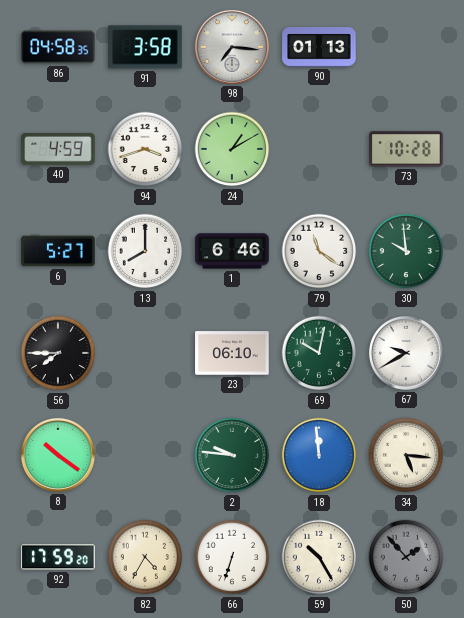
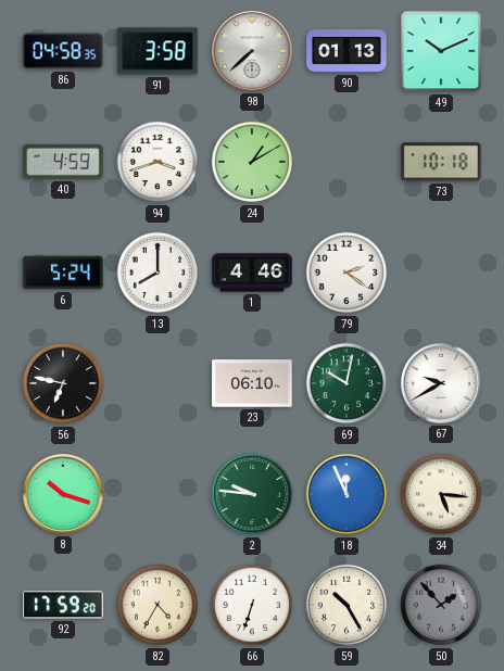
98: 7:16 -> 7:38 (252, 51)
49: none -> 10:11 (441, 51)
73: 10:28 -> 10:18 (441, 162)
6: 5:27 -> 5:24 (63, 273)
1: 6:46 -> 4:46 (252, 273)
79: 11:21 -> 2:21 (346, 273)
30: 9:59 -> none (406, 251)
56: 7:45 -> 6:47 (63, 383)
8: 10:21 -> 10:18 (63, 494)
18: 11:59 -> 11:56 (346, 494)
